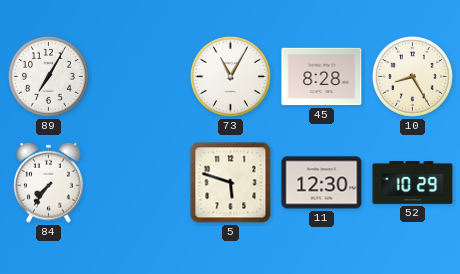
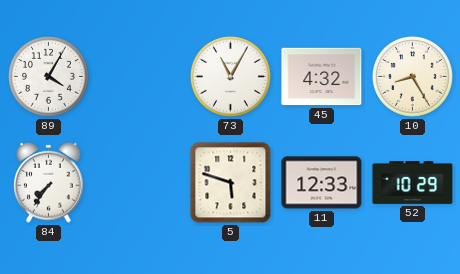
89: 7:05 -> 4:05 (48, 76)
45: 8:28 -> 4:32 (322, 77)
11: 12:30 -> 12:33 (322, 183)
